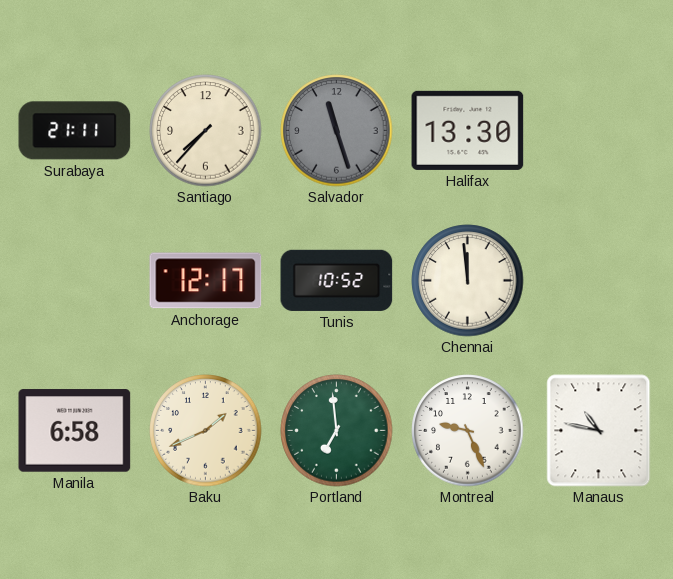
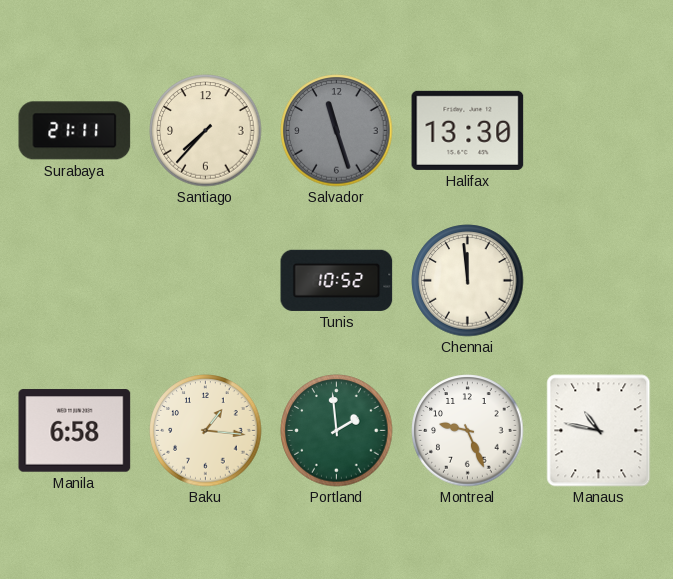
Anchorage: 12:17 -> none (206, 281)
Baku: 1:41 -> 1:16 (206, 431)
Portland: 6:59 -> 1:59 (337, 431)
